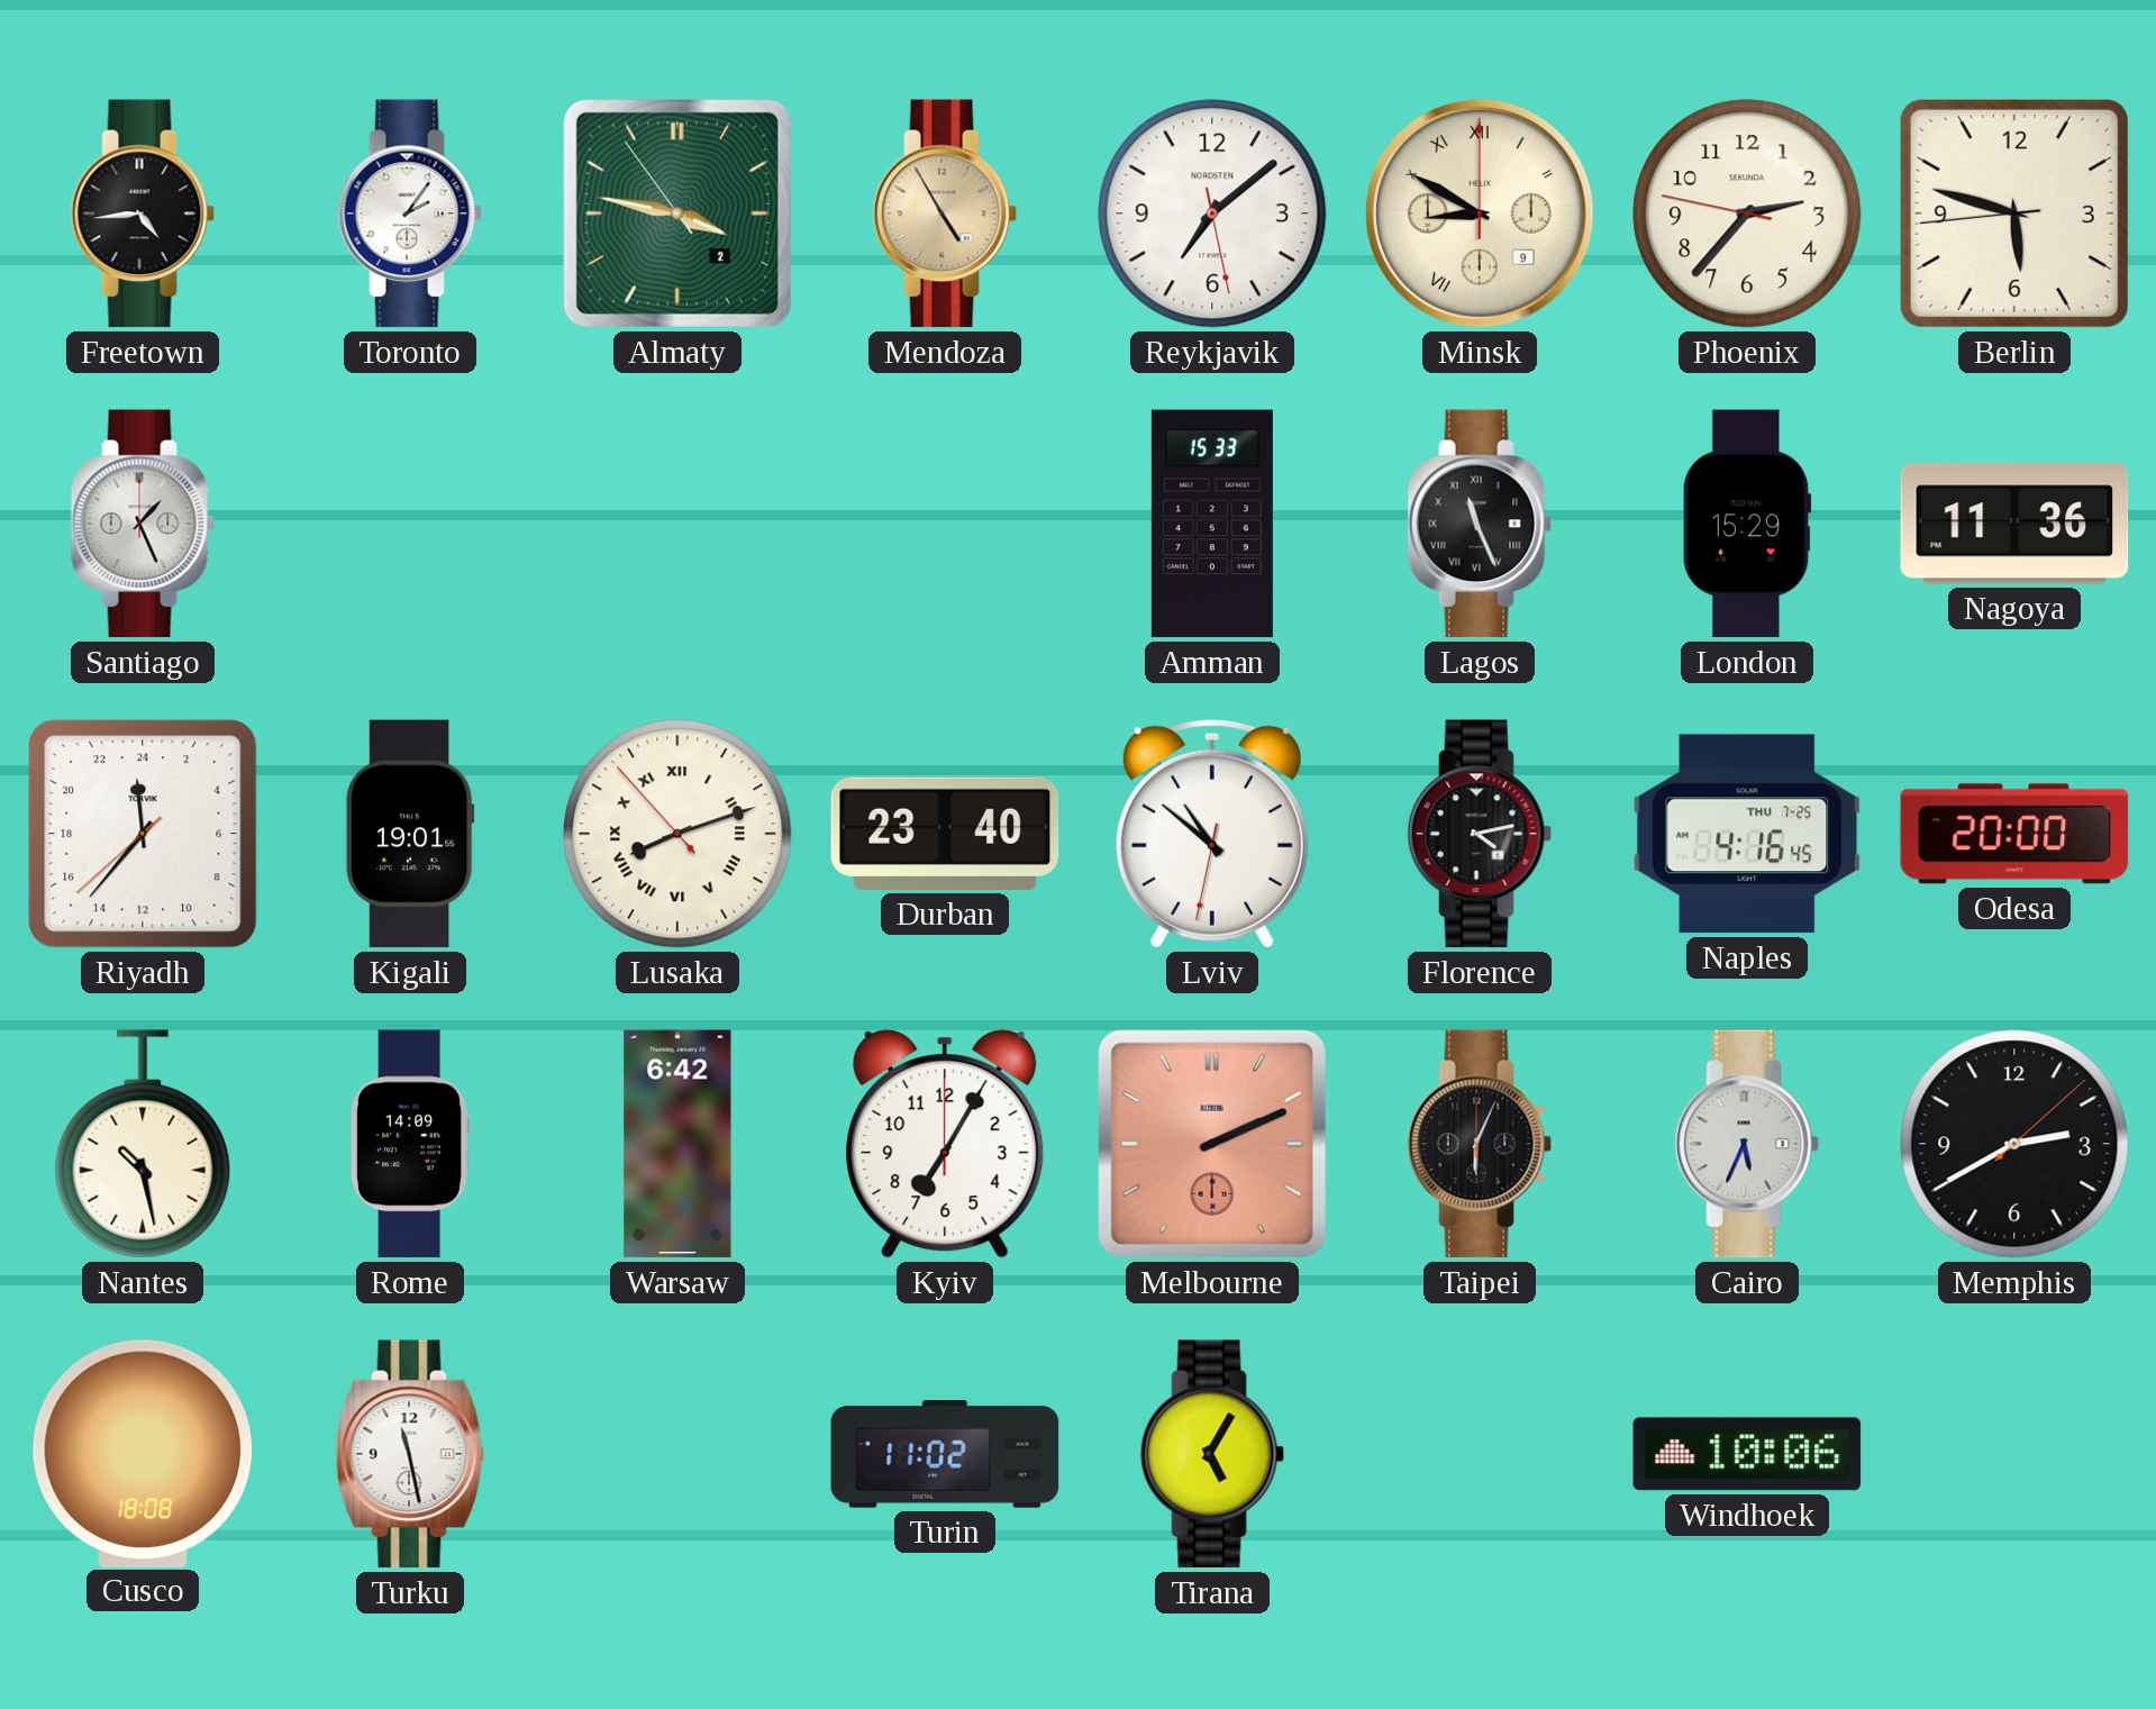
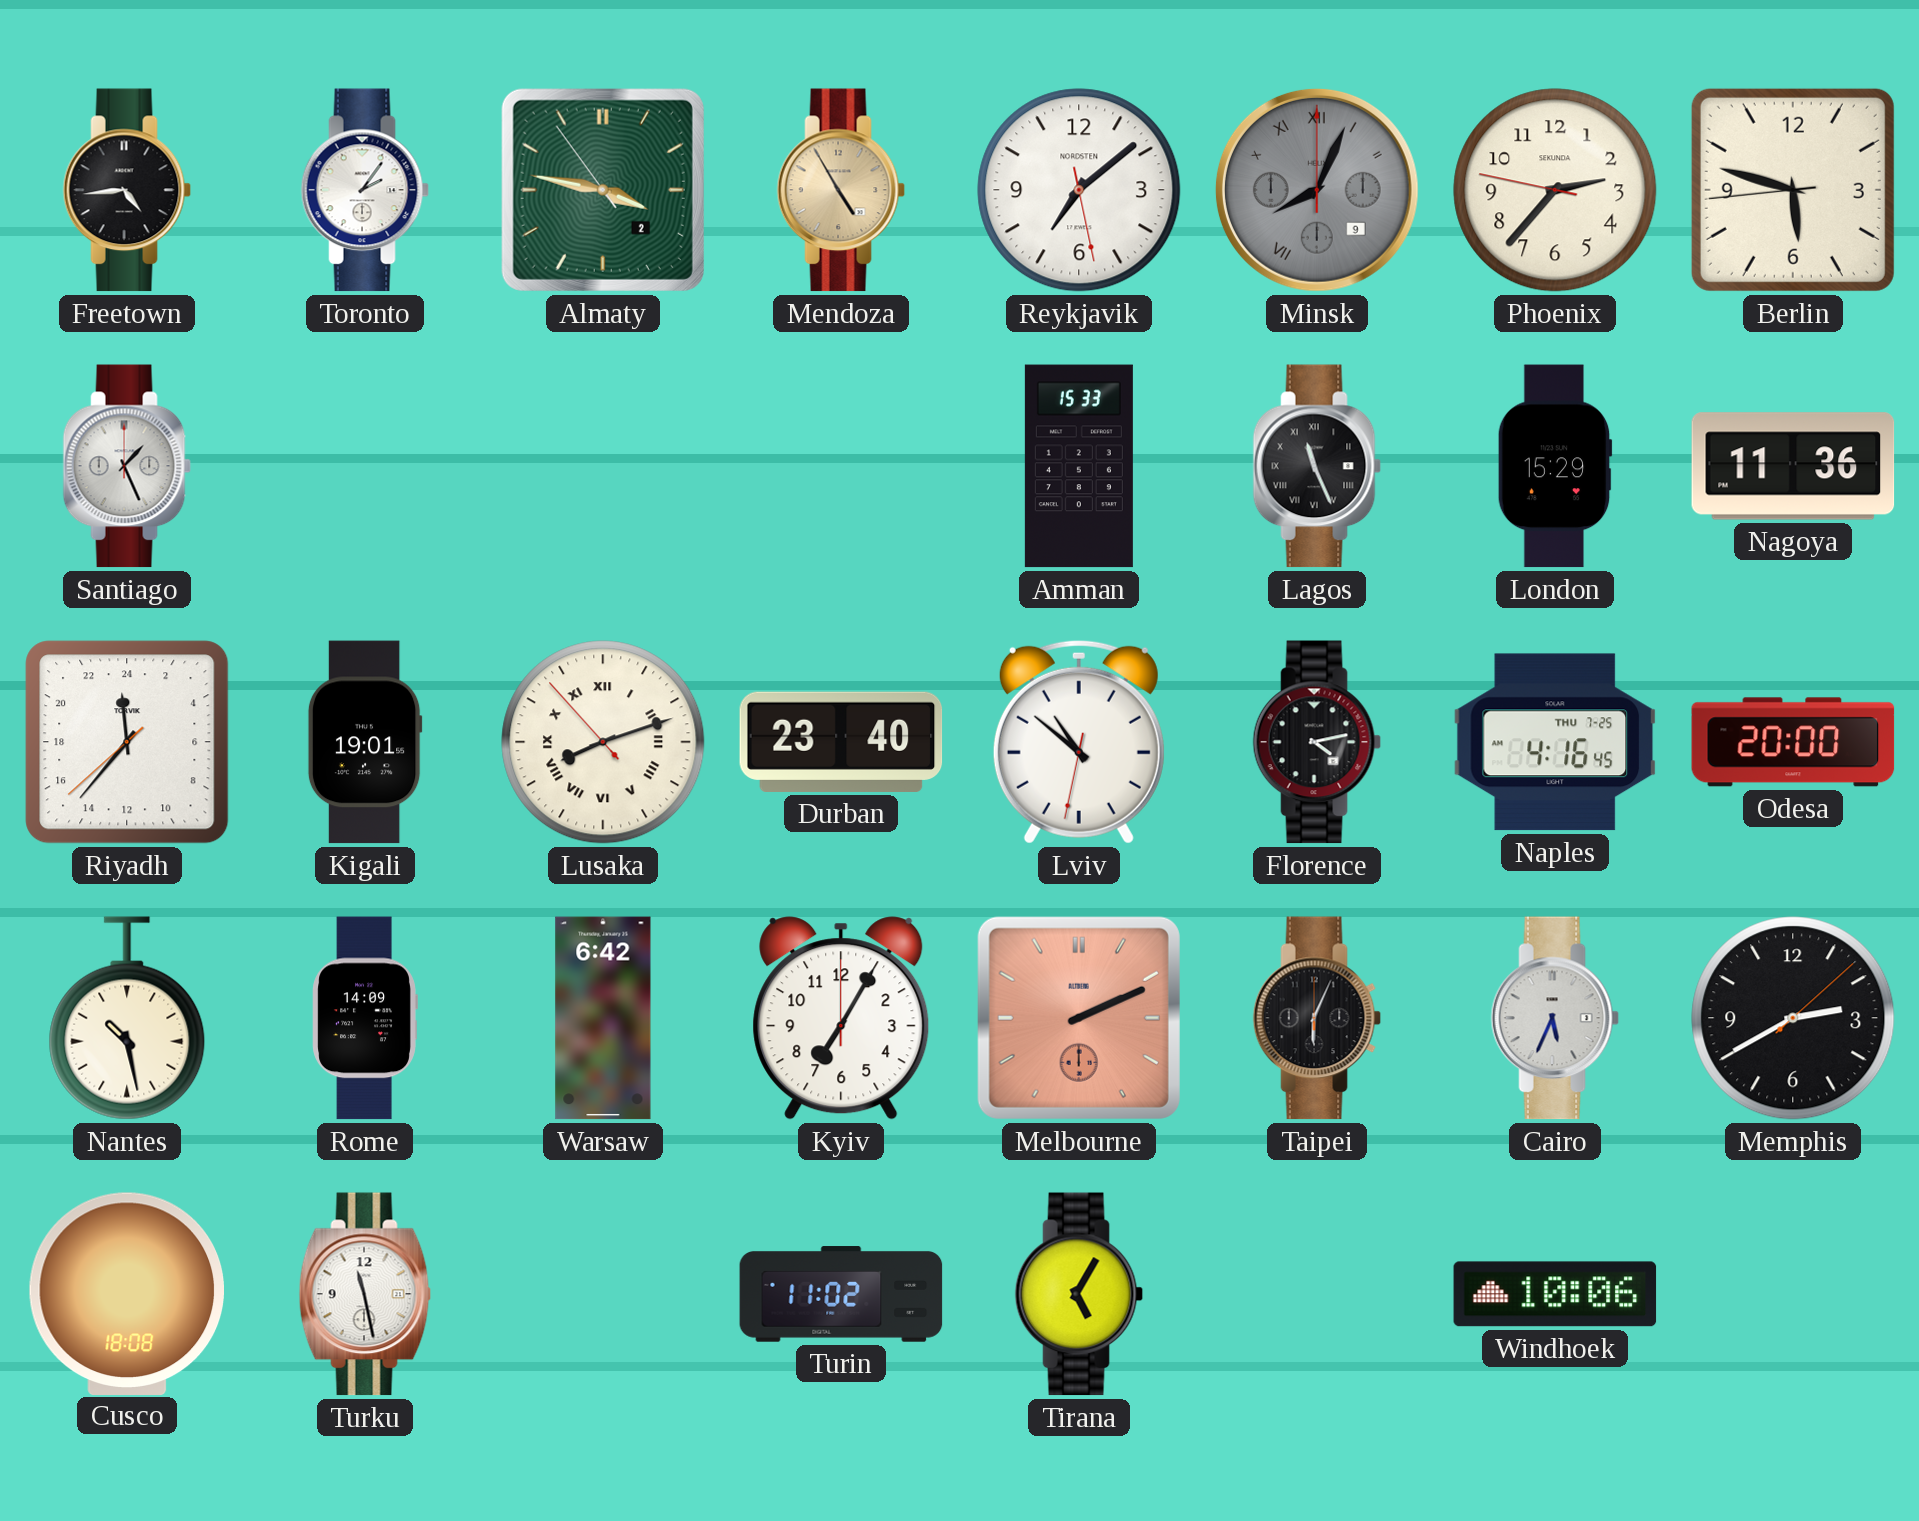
Minsk: 8:50 -> 8:04 (1317, 190)
Minsk dial: cream -> grey (1317, 190)
